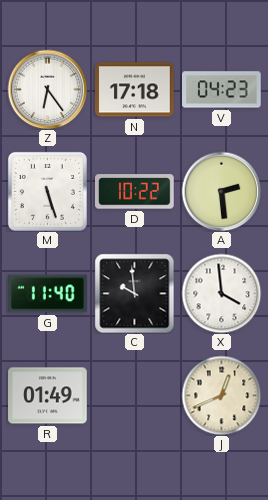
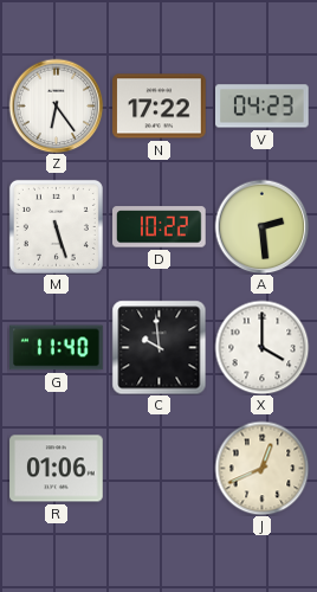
N: 17:18 -> 17:22 (160, 107)
X: 3:59 -> 4:00 (261, 347)
R: 01:49 -> 01:06 (57, 469)
